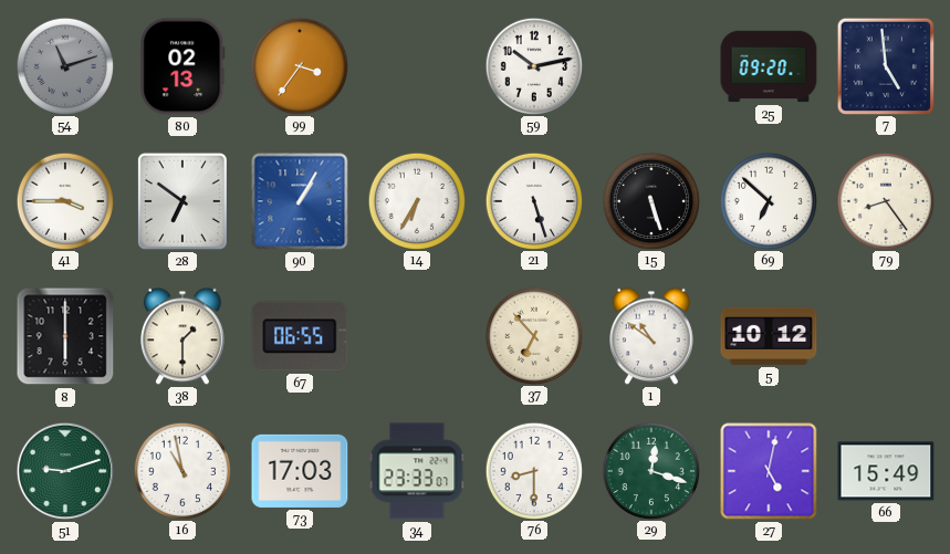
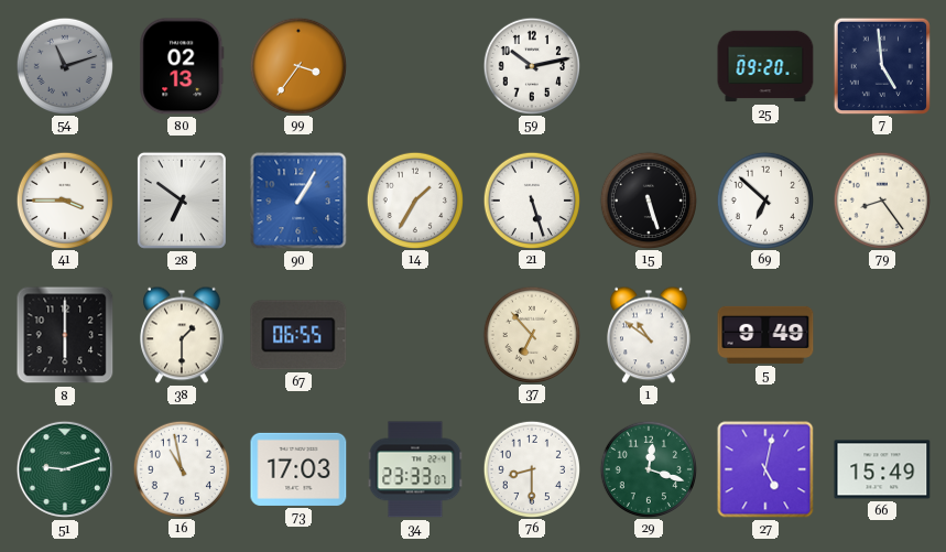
14: 6:35 -> 1:35 (414, 199)
5: 10:12 -> 9:49 (765, 335)
